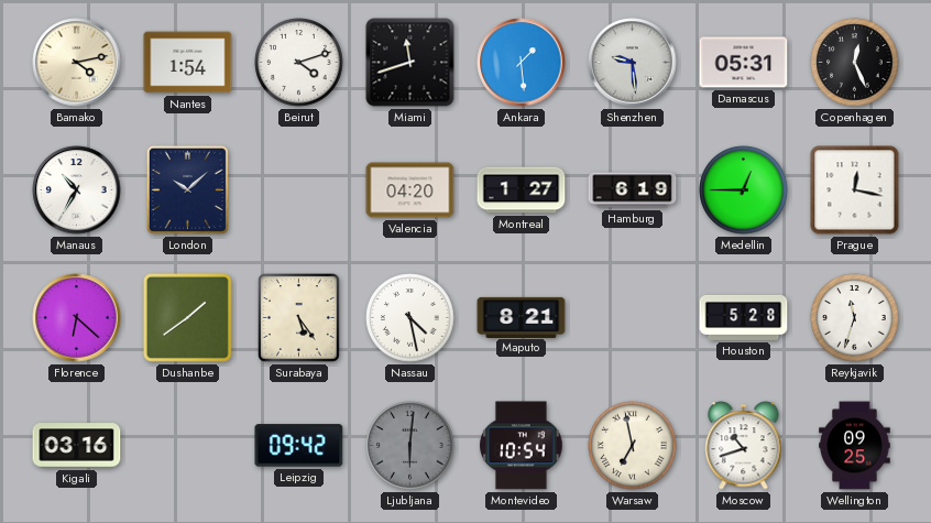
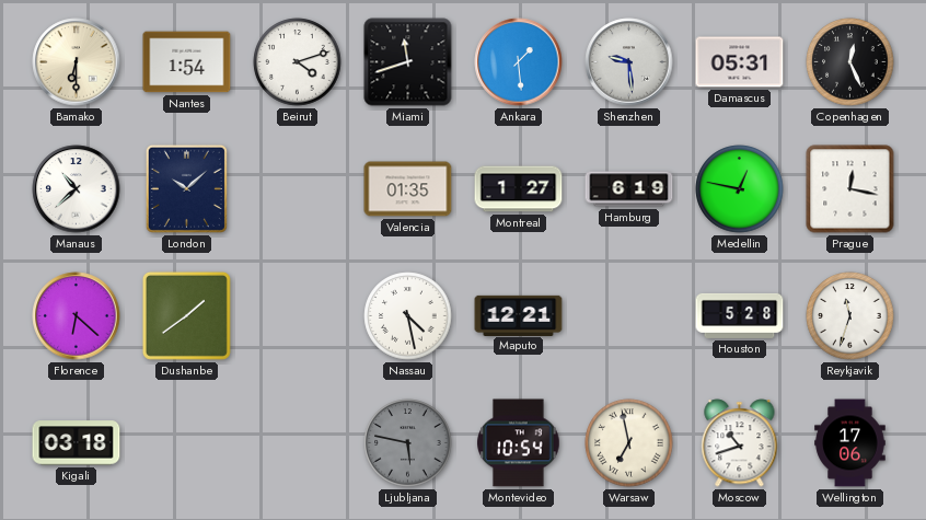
Bamako: 4:13 -> 6:30 (77, 62)
Manaus: 10:35 -> 10:38 (77, 189)
Valencia: 04:20 -> 01:35 (408, 189)
Medellin: 12:45 -> 12:47 (740, 189)
Surabaya: 5:24 -> none (299, 318)
Maputo: 8:21 -> 12:21 (519, 315)
Kigali: 03:16 -> 03:18 (77, 443)
Leipzig: 09:42 -> none (299, 446)
Ljubljana: 6:01 -> 5:47 (408, 443)
Wellington: 09:25 -> 17:06 (850, 443)
